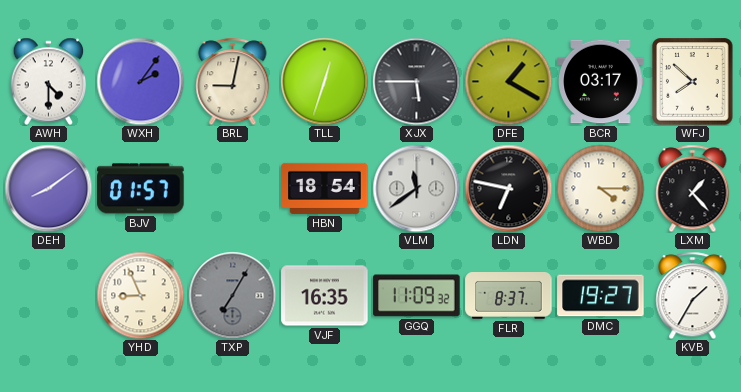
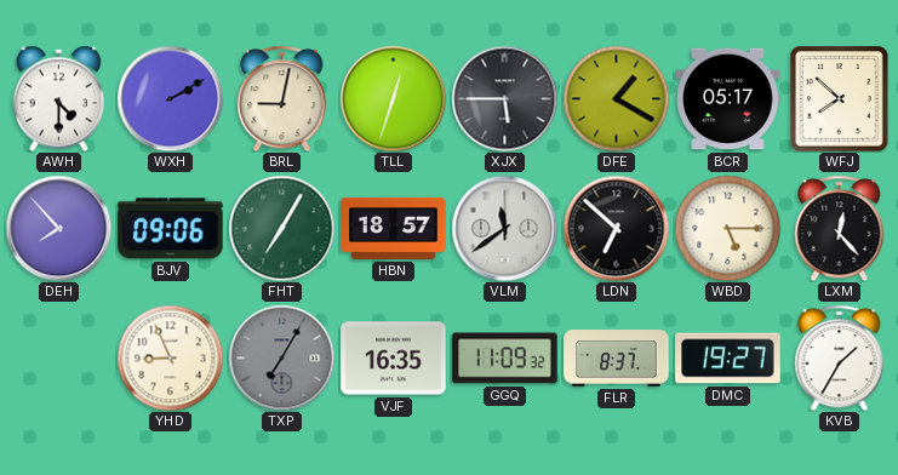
WXH: 2:06 -> 2:10 (170, 98)
BCR: 03:17 -> 05:17 (728, 99)
DEH: 8:09 -> 7:53 (58, 228)
BJV: 01:57 -> 09:06 (171, 229)
FHT: none -> 7:05 (281, 228)
HBN: 18:54 -> 18:57 (394, 228)
LDN: 6:47 -> 6:52 (616, 228)
WBD: 4:15 -> 5:15 (727, 228)
LXM: 1:23 -> 12:23 (840, 228)
